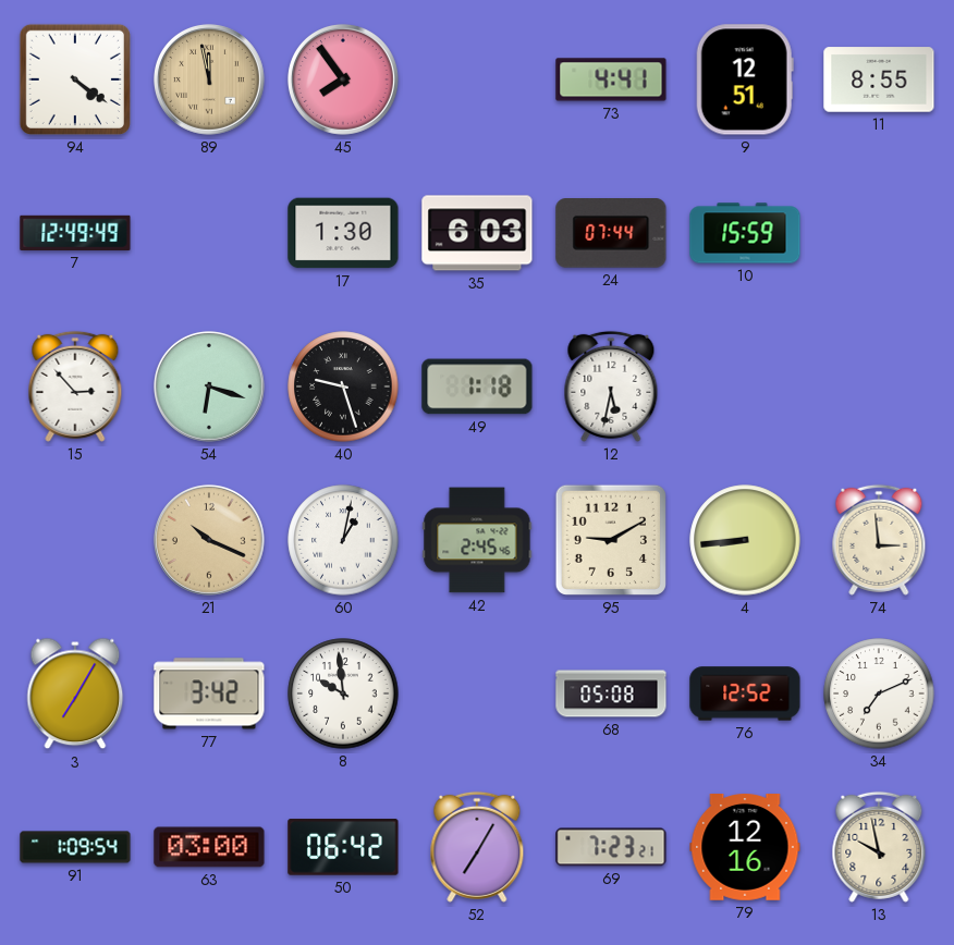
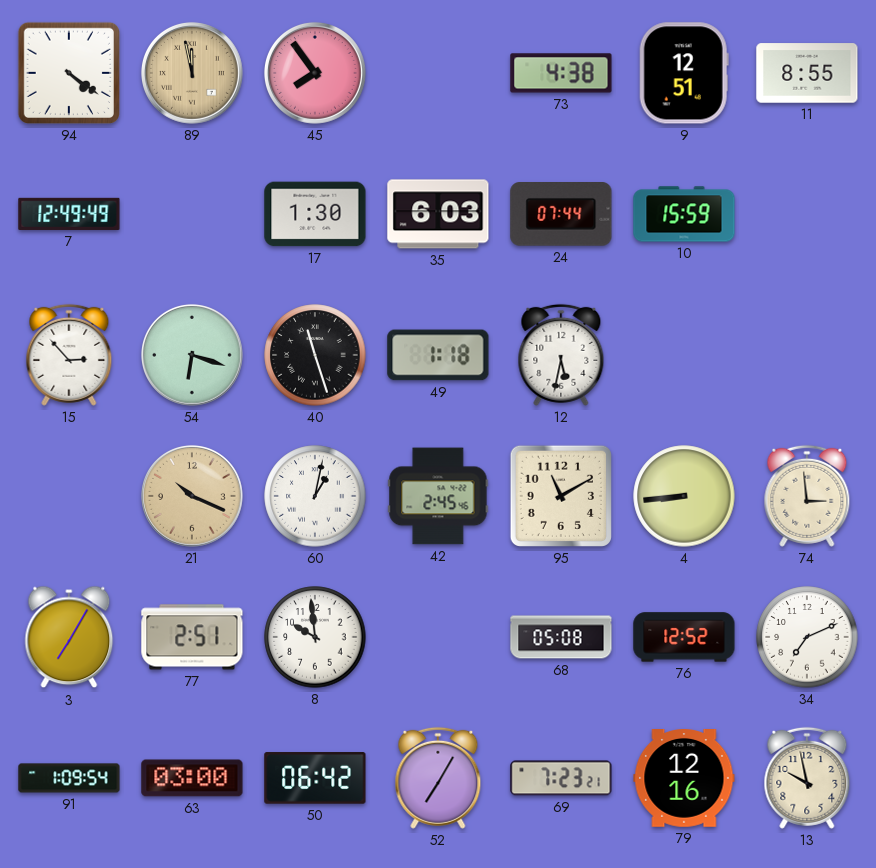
73: 4:41 -> 4:38 (561, 73)
40: 9:27 -> 11:27 (315, 355)
95: 9:10 -> 11:10 (561, 496)
77: 3:42 -> 2:51 (192, 637)
